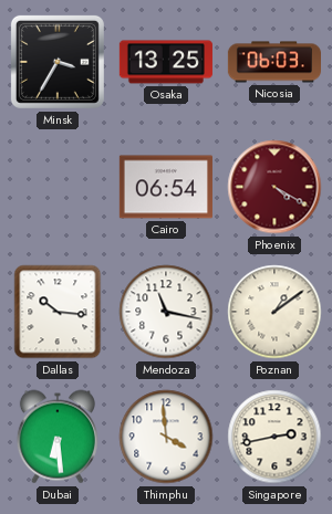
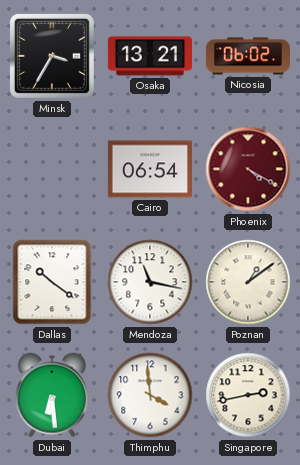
Osaka: 13:25 -> 13:21 (150, 56)
Nicosia: 06:03 -> 06:02 (247, 56)
Dallas: 10:16 -> 10:21 (52, 282)
